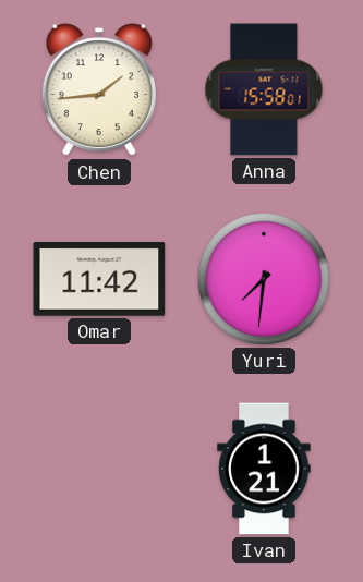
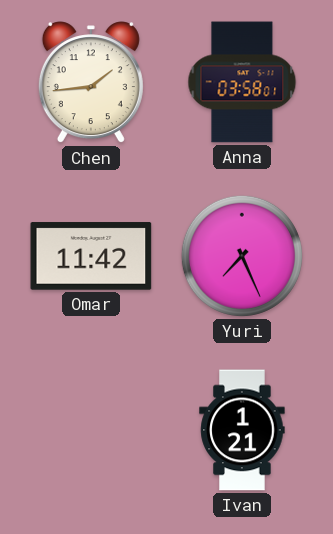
Anna: 15:58 -> 03:58 (242, 82)
Yuri: 7:31 -> 7:26 (242, 256)
